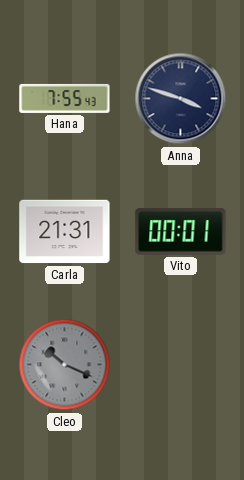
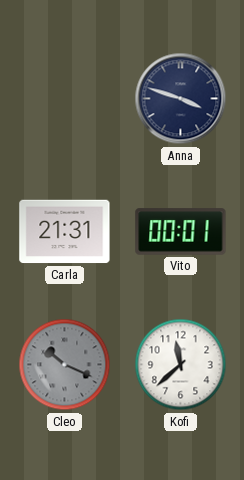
Hana: 7:55 -> none (65, 98)
Kofi: none -> 11:38 (181, 365)
